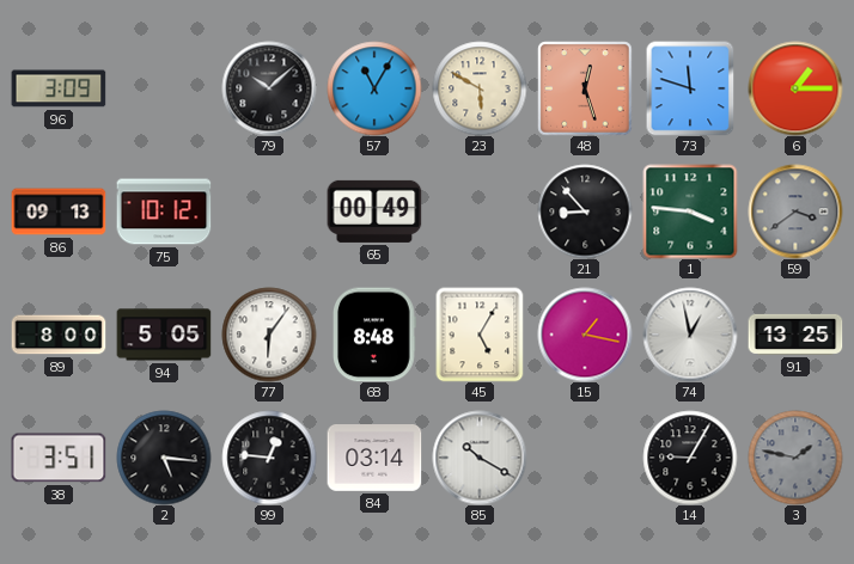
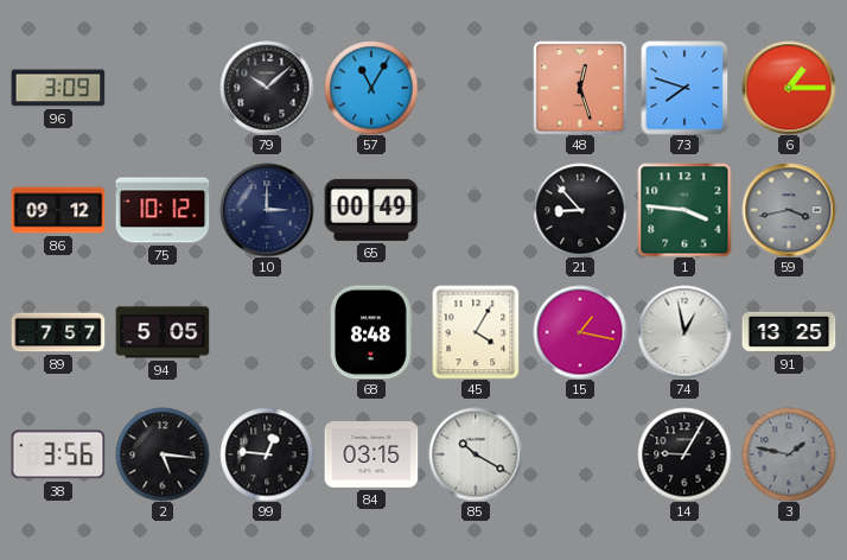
23: 5:50 -> none (480, 88)
73: 11:48 -> 7:48 (684, 88)
86: 09:13 -> 09:12 (58, 210)
10: none -> 3:00 (267, 210)
59: 3:39 -> 3:43 (789, 210)
89: 8:00 -> 7:57 (58, 332)
77: 6:06 -> none (269, 335)
45: 5:05 -> 4:05 (476, 332)
38: 3:51 -> 3:56 (58, 454)
84: 03:14 -> 03:15 (371, 456)
